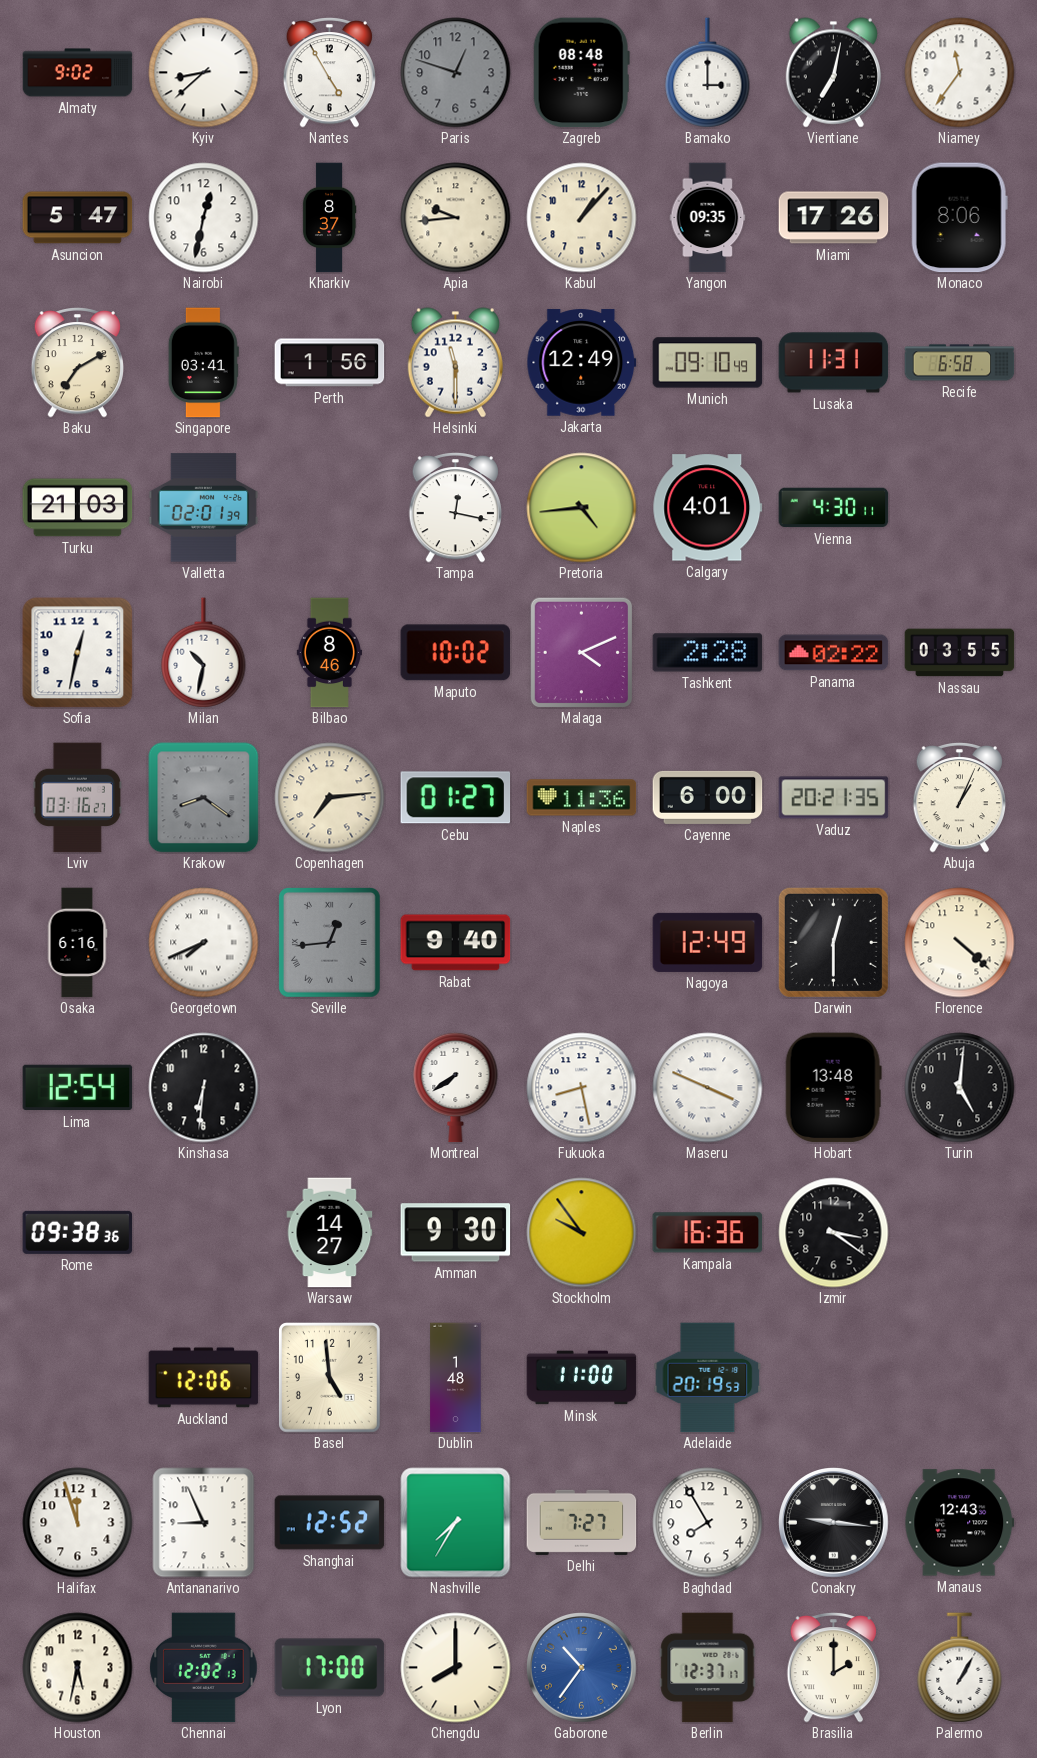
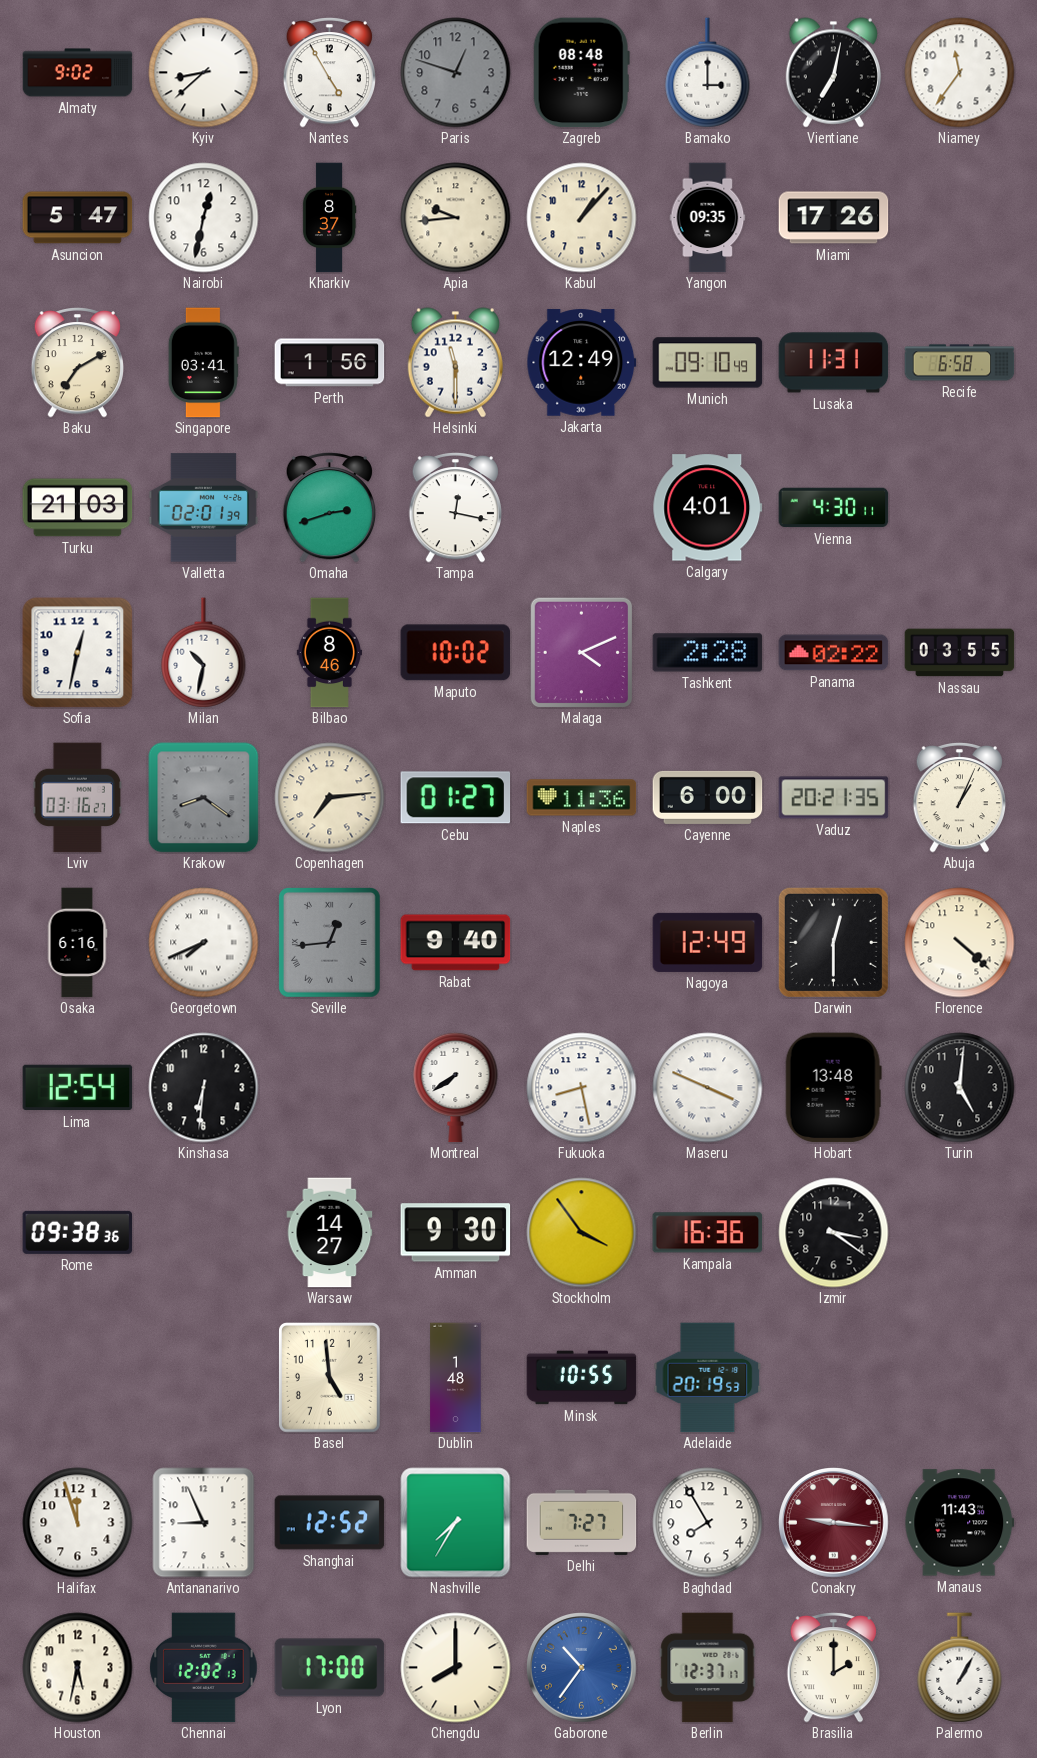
Monaco: 8:06 -> none (959, 218)
Omaha: none -> 2:42 (329, 508)
Pretoria: 4:44 -> none (582, 508)
Stockholm: 9:54 -> 3:54 (582, 1233)
Auckland: 12:06 -> none (204, 1378)
Minsk: 11:00 -> 10:55 (582, 1378)
Conakry dial: black -> burgundy (834, 1523)
Manaus: 12:43 -> 11:43 (960, 1523)
